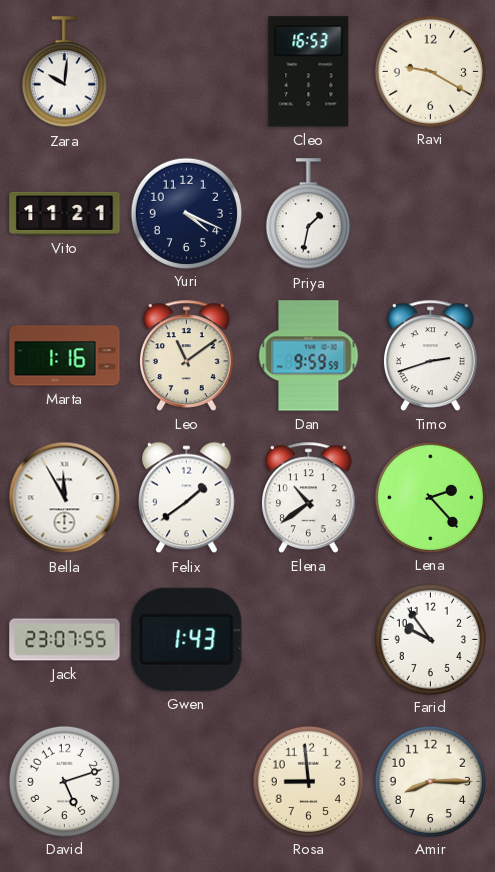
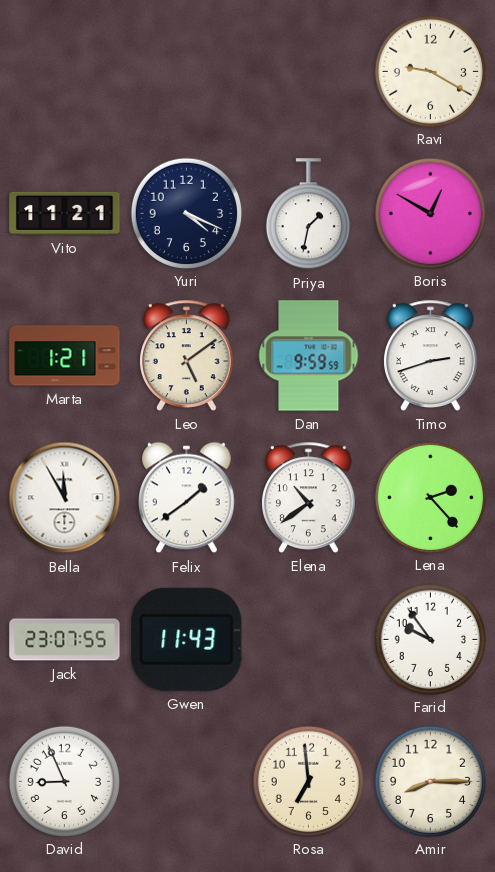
Zara: 10:01 -> none (64, 72)
Cleo: 16:53 -> none (309, 72)
Boris: none -> 12:50 (430, 213)
Marta: 1:16 -> 1:21 (65, 356)
Leo: 11:09 -> 5:09 (187, 355)
Gwen: 1:43 -> 11:43 (187, 639)
David: 5:12 -> 8:56 (64, 781)
Rosa: 8:59 -> 6:59 (308, 781)
